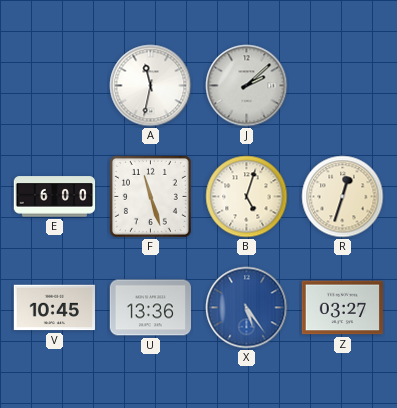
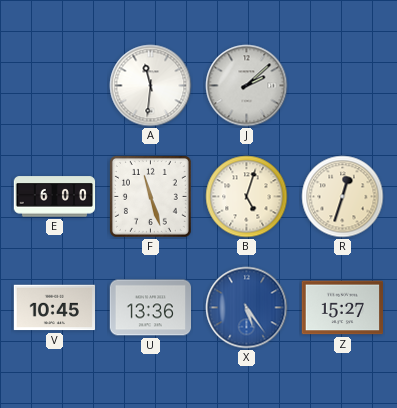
A: 11:32 -> 11:31 (151, 86)
Z: 03:27 -> 15:27 (342, 308)
